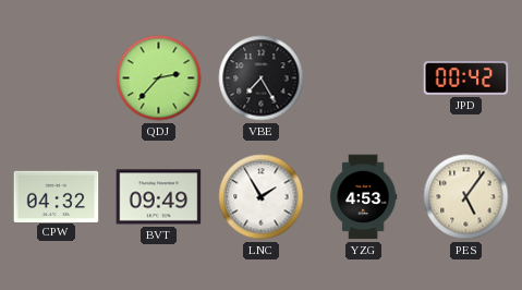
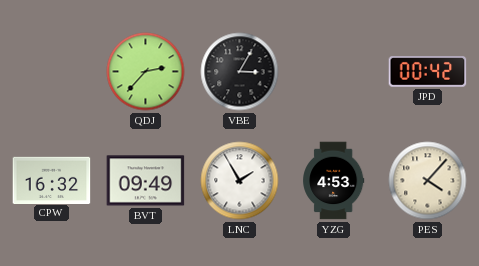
VBE: 7:25 -> 3:05 (240, 72)
CPW: 04:32 -> 16:32 (52, 180)
PES: 5:06 -> 4:07 (428, 181)
